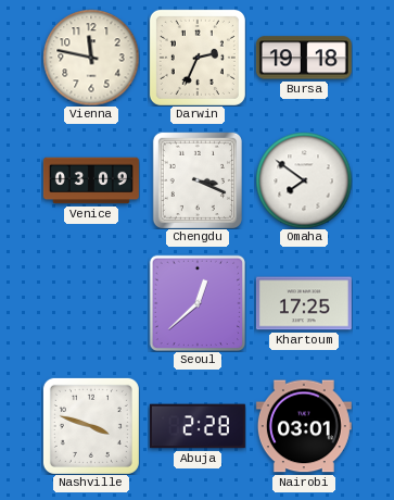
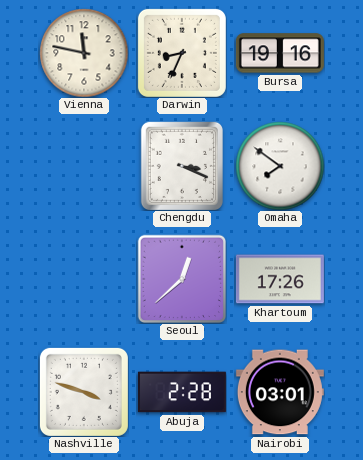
Darwin: 2:34 -> 8:34 (182, 53)
Bursa: 19:18 -> 19:16 (280, 53)
Venice: 03:09 -> none (91, 180)
Khartoum: 17:25 -> 17:26 (280, 279)
